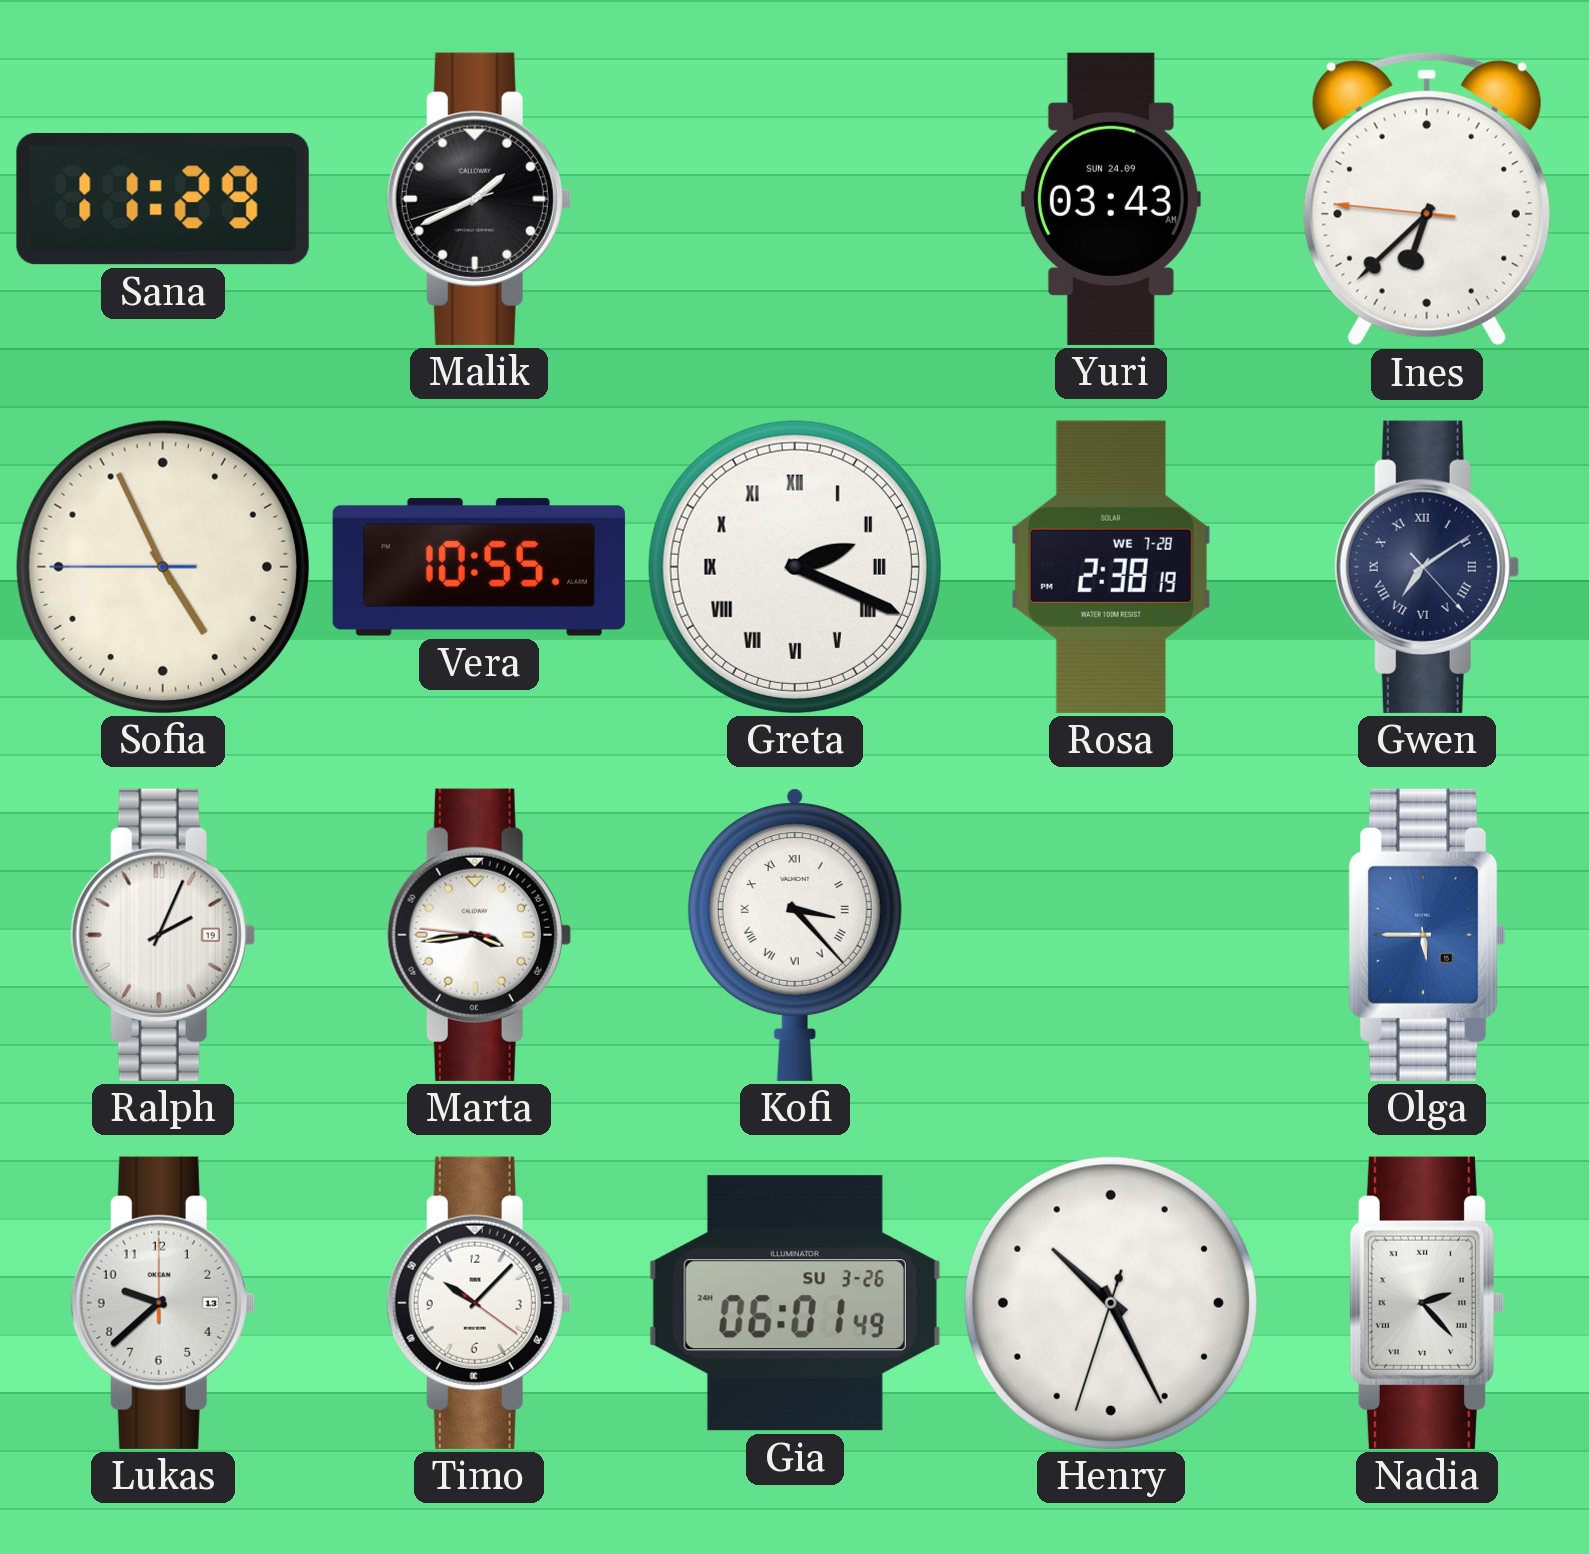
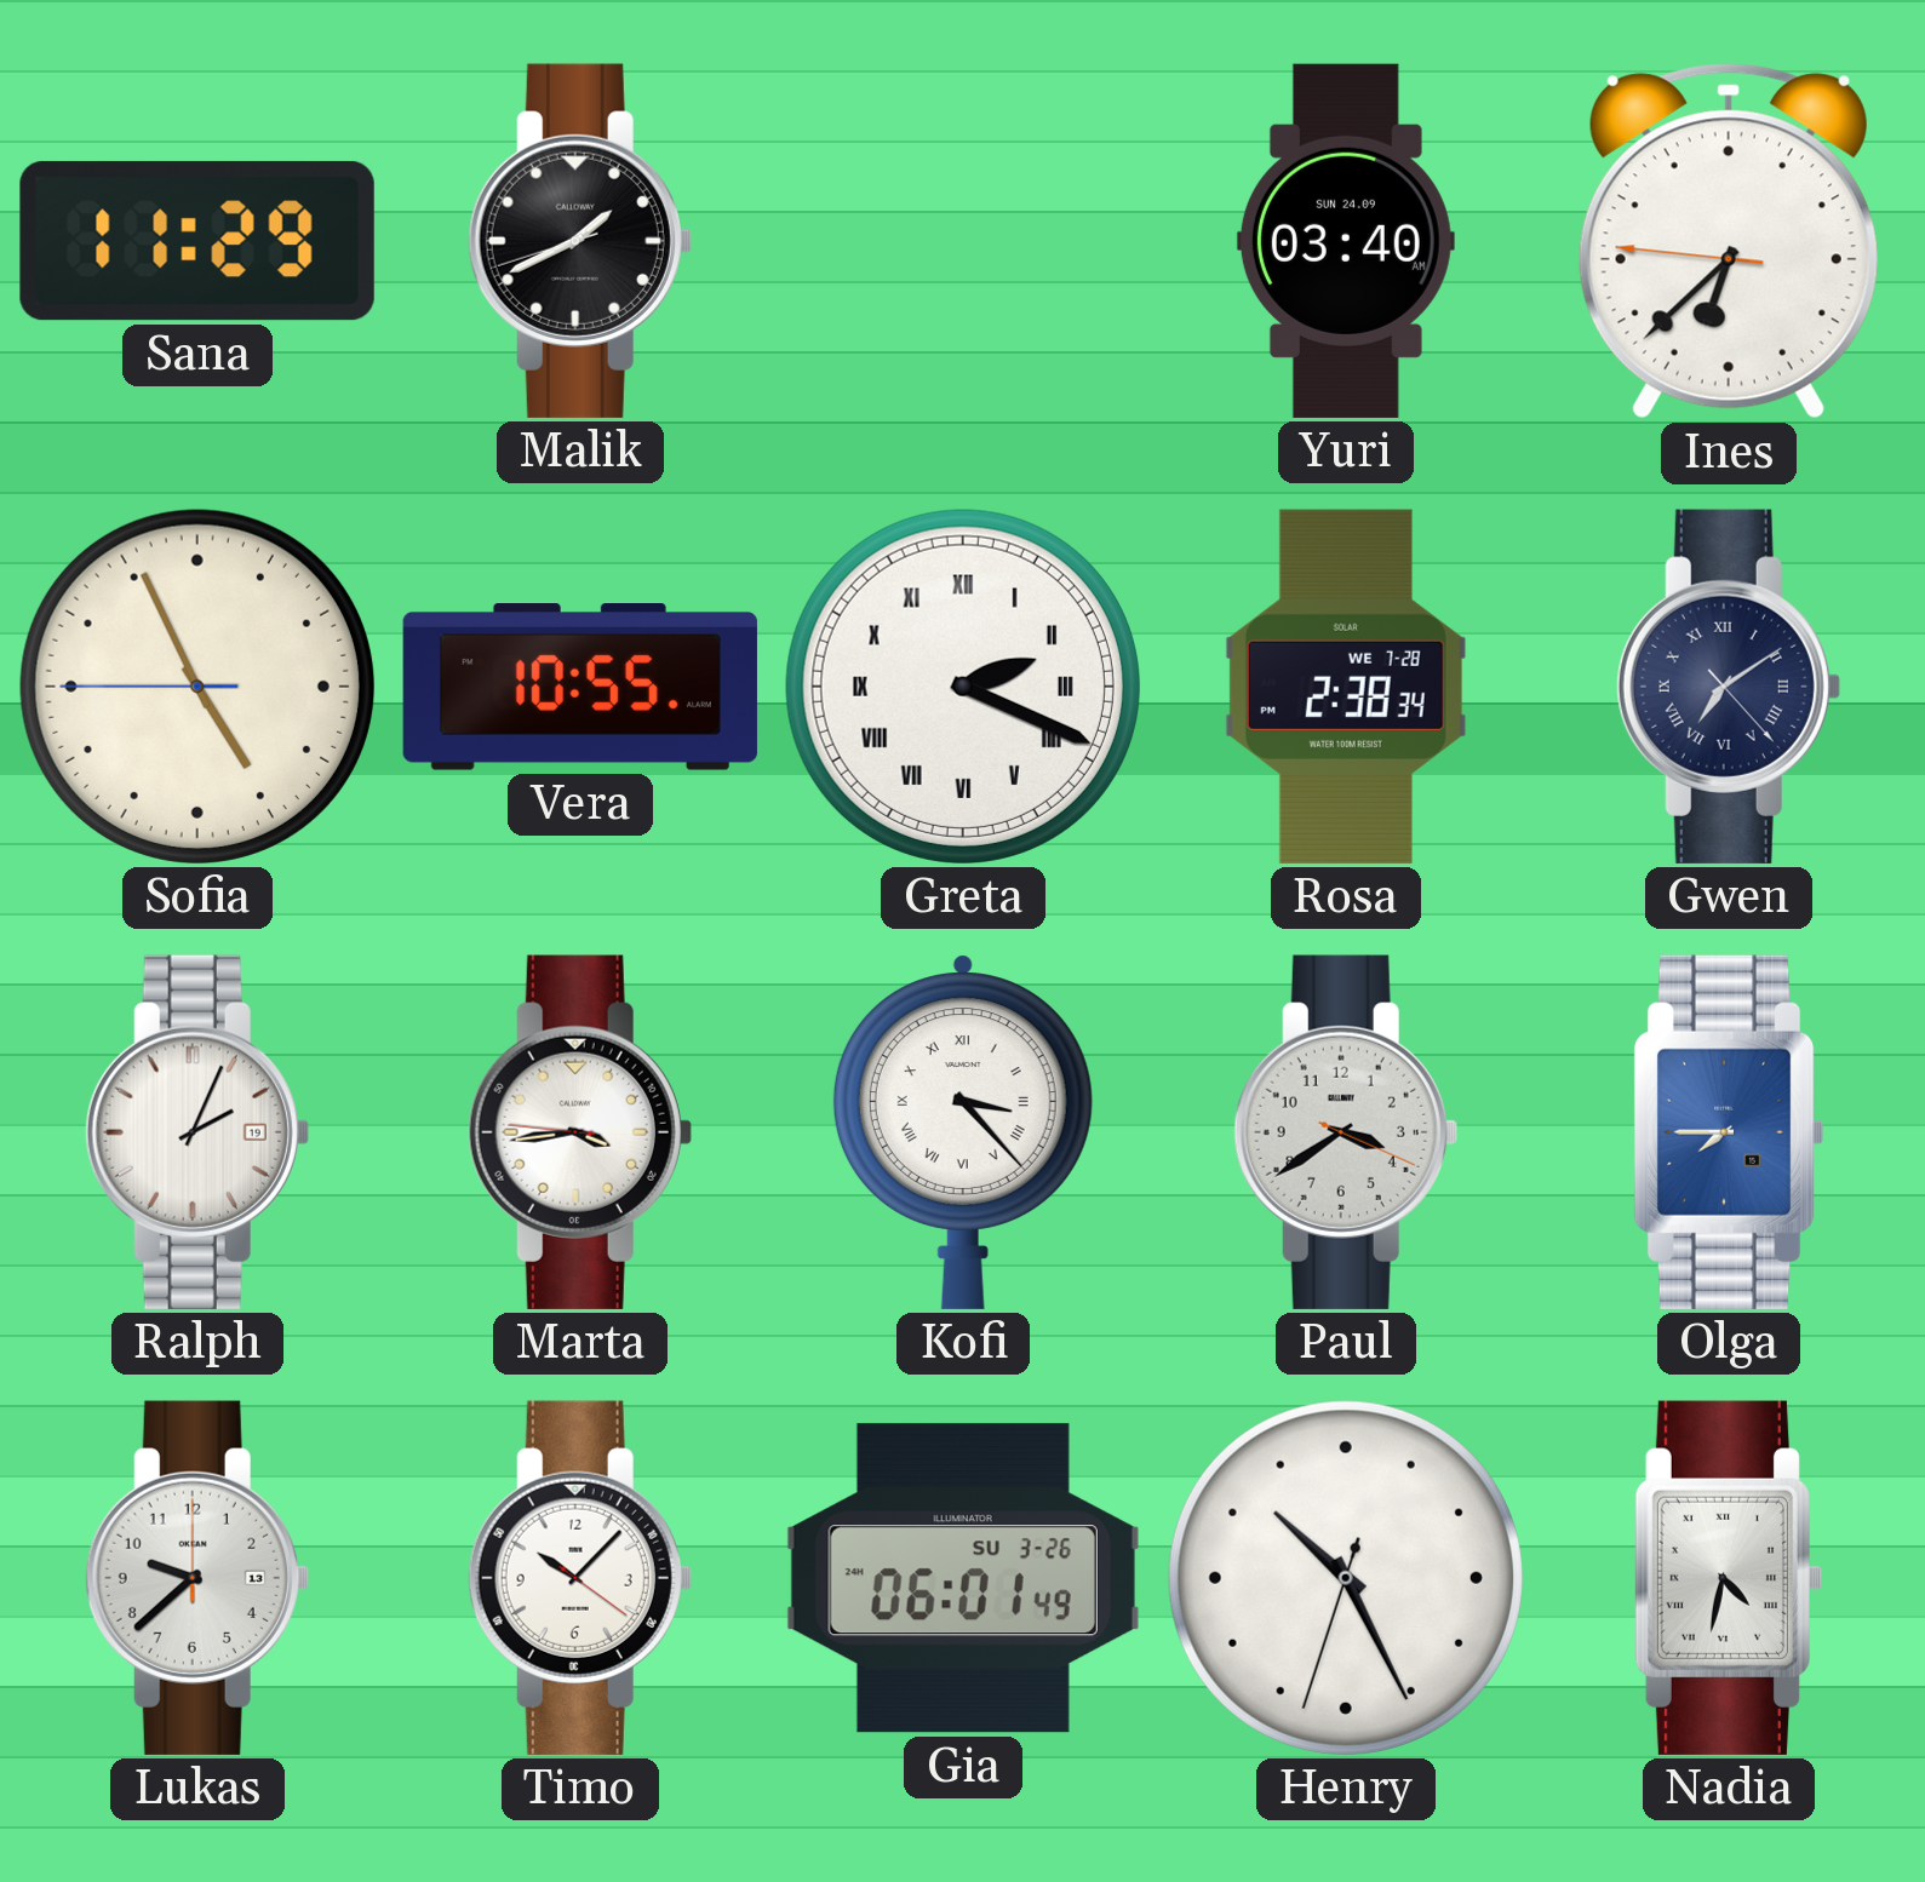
Yuri: 03:43 -> 03:40 (1346, 241)
Rosa: 2:38:19 -> 2:38:34 (1346, 687)
Paul: none -> 3:39 (1346, 1132)
Olga: 5:45 -> 7:45 (1729, 1132)
Nadia: 2:23 -> 4:32 (1729, 1578)
